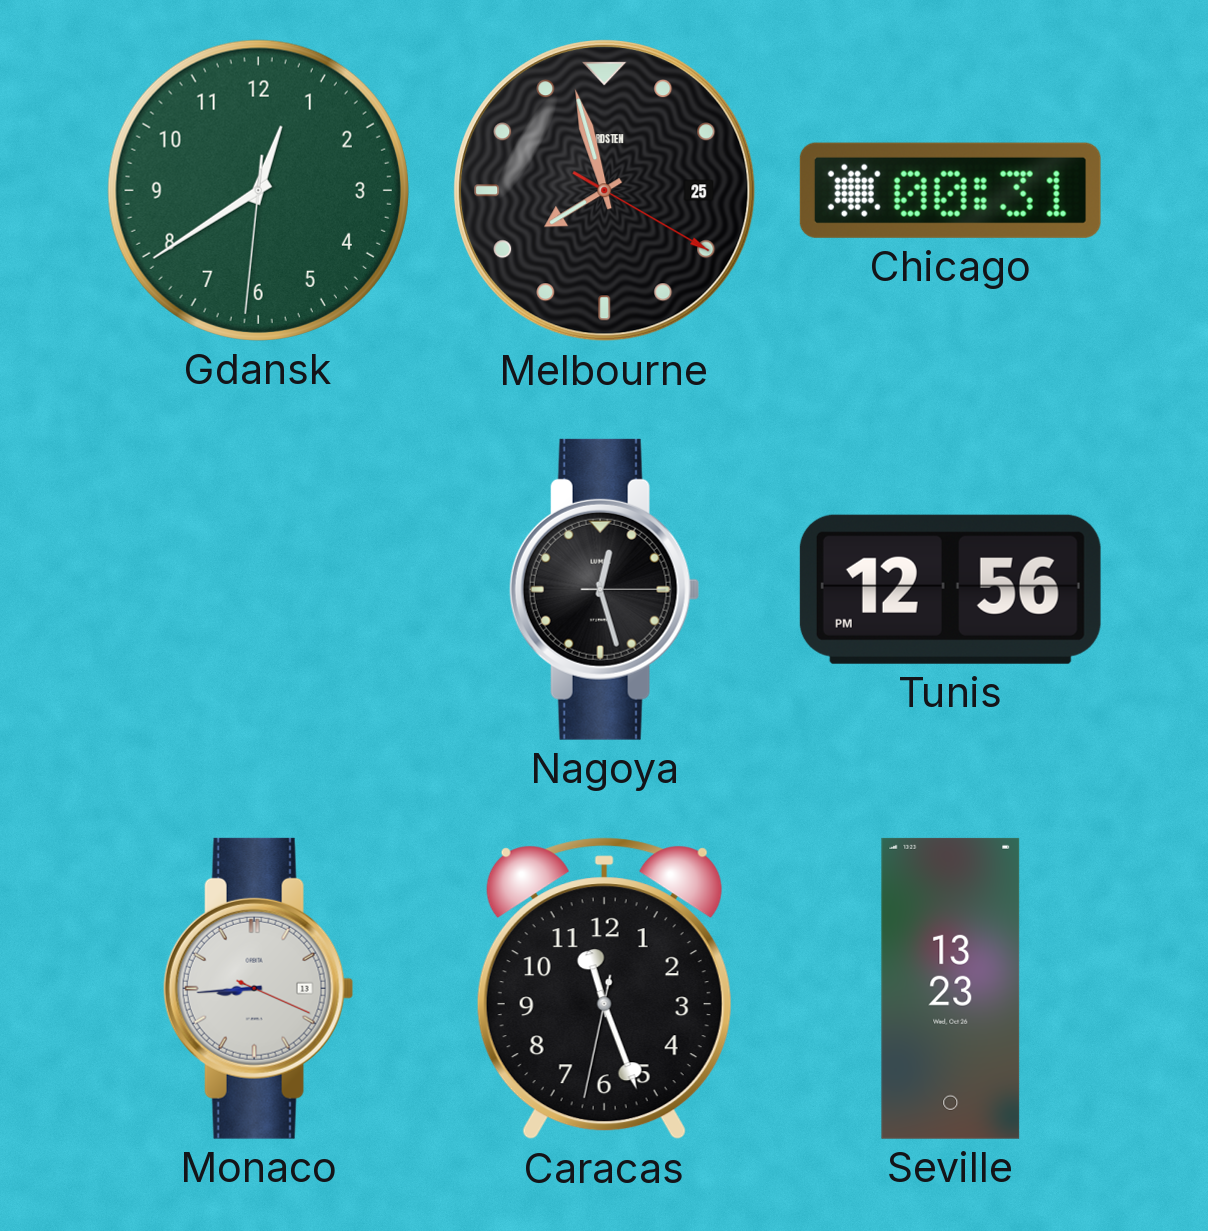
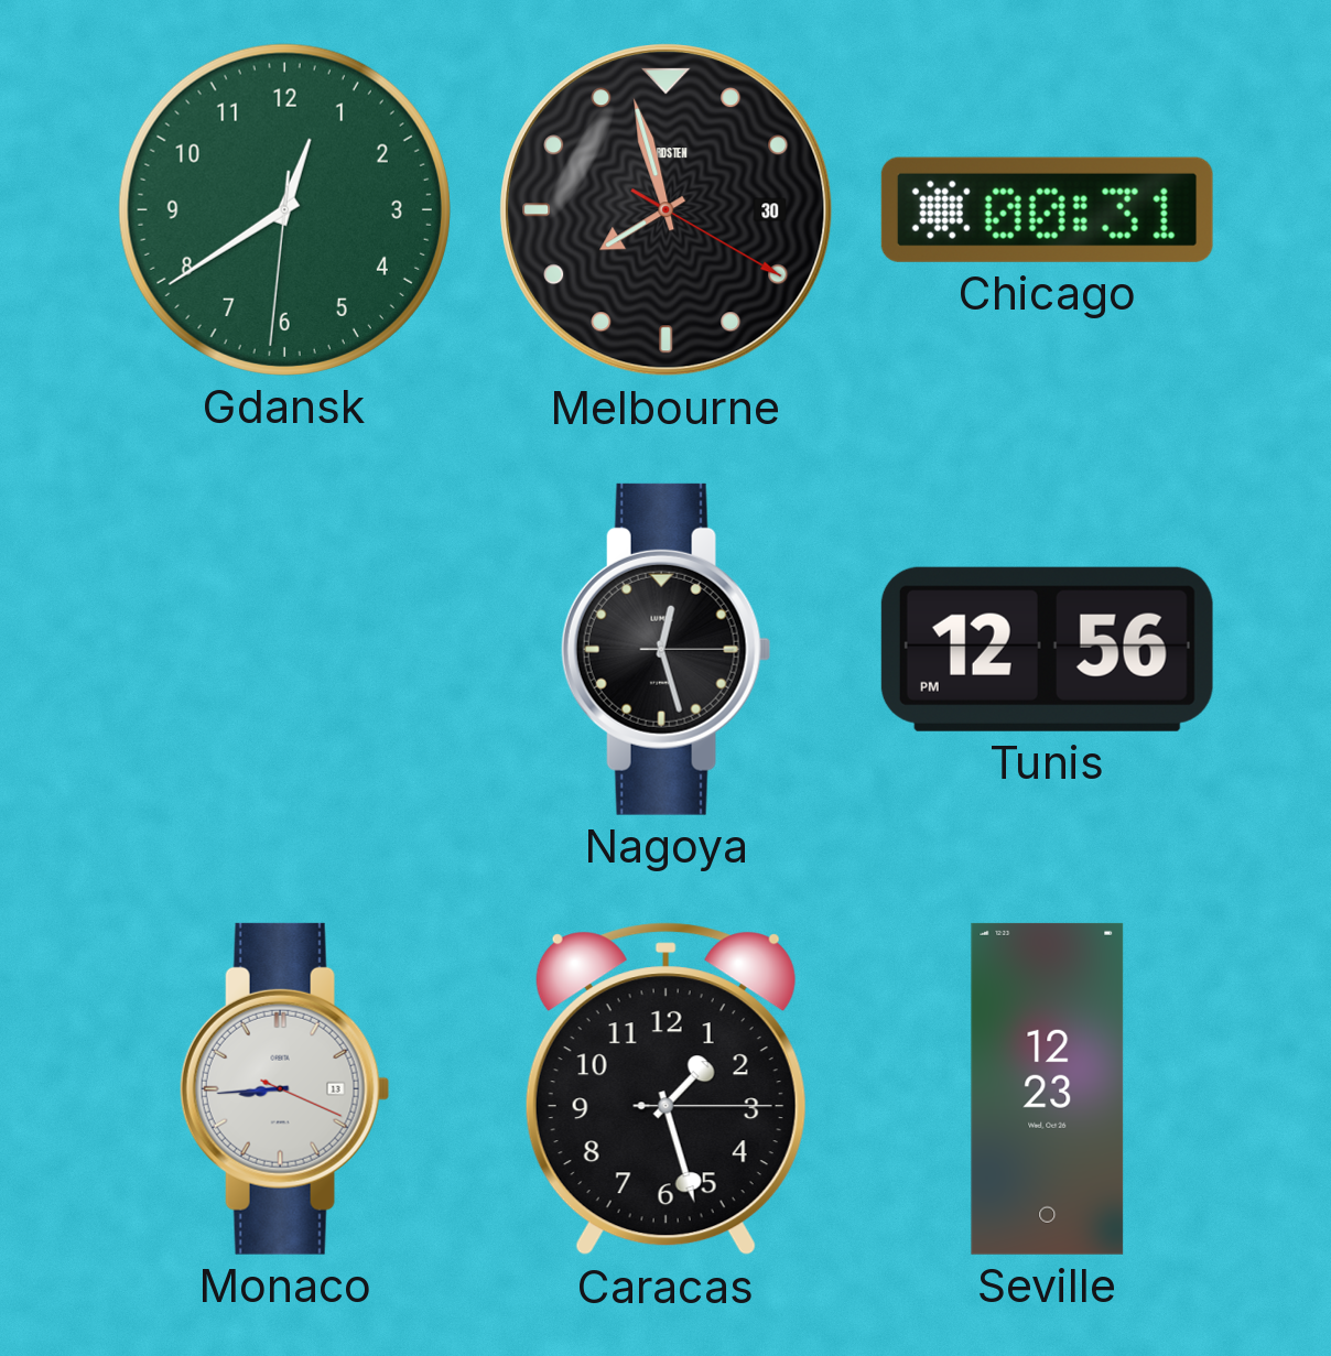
Melbourne date: 25 -> 30 (667, 210)
Caracas: 11:26 -> 1:27 (665, 1089)
Seville: 13:23 -> 12:23 (1048, 1088)
